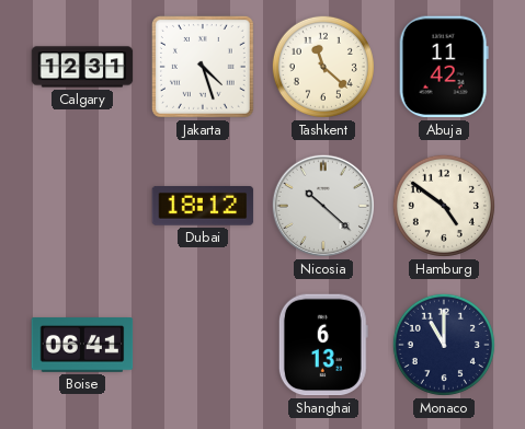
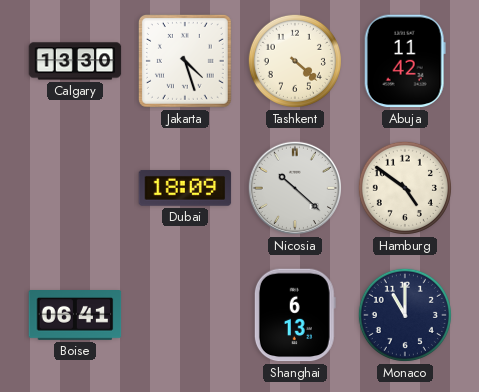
Calgary: 12:31 -> 13:30 (75, 61)
Tashkent: 11:22 -> 4:22 (295, 61)
Dubai: 18:12 -> 18:09 (185, 189)
